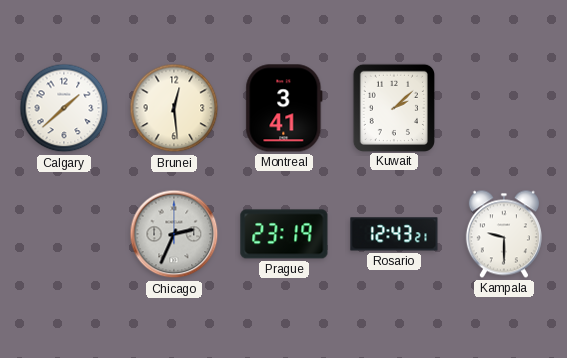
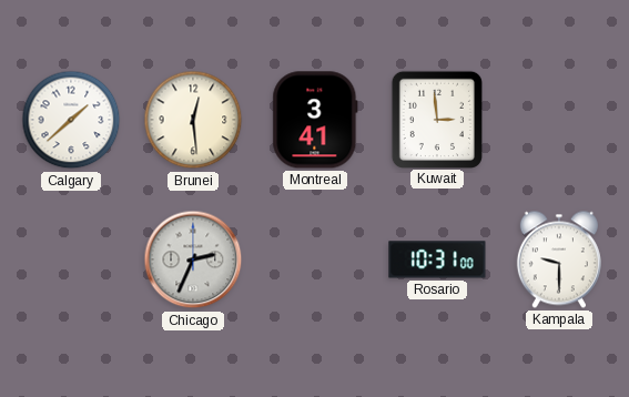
Kuwait: 2:08 -> 2:59 (436, 119)
Prague: 23:19 -> none (284, 234)
Rosario: 12:43 -> 10:31 (437, 259)
